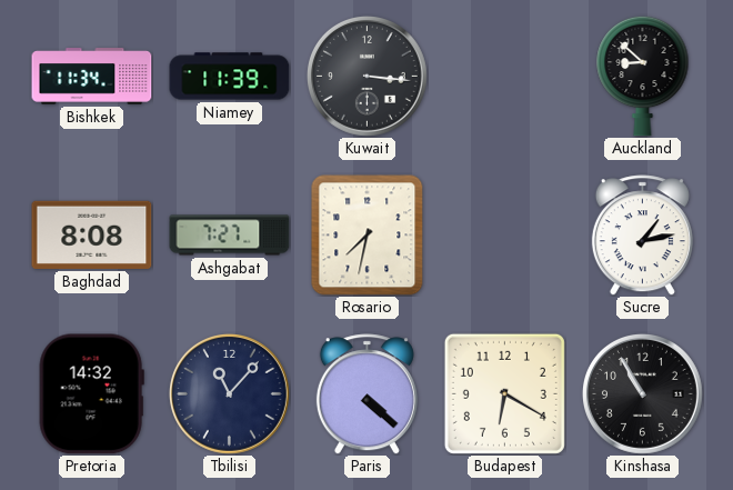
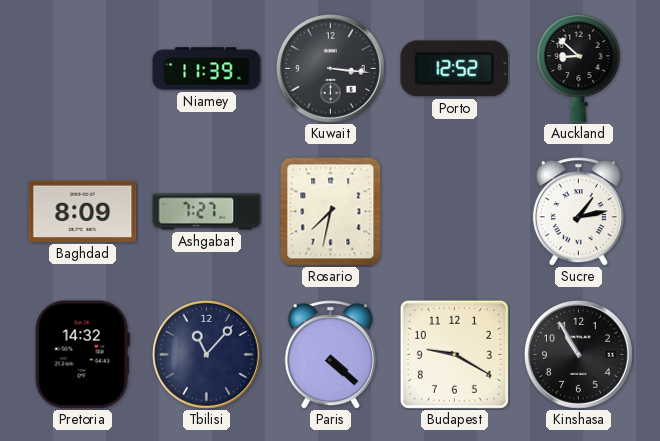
Bishkek: 11:34 -> none (92, 77)
Porto: none -> 12:52 (455, 69)
Baghdad: 8:08 -> 8:09 (83, 211)
Budapest: 6:20 -> 9:20 (454, 354)
